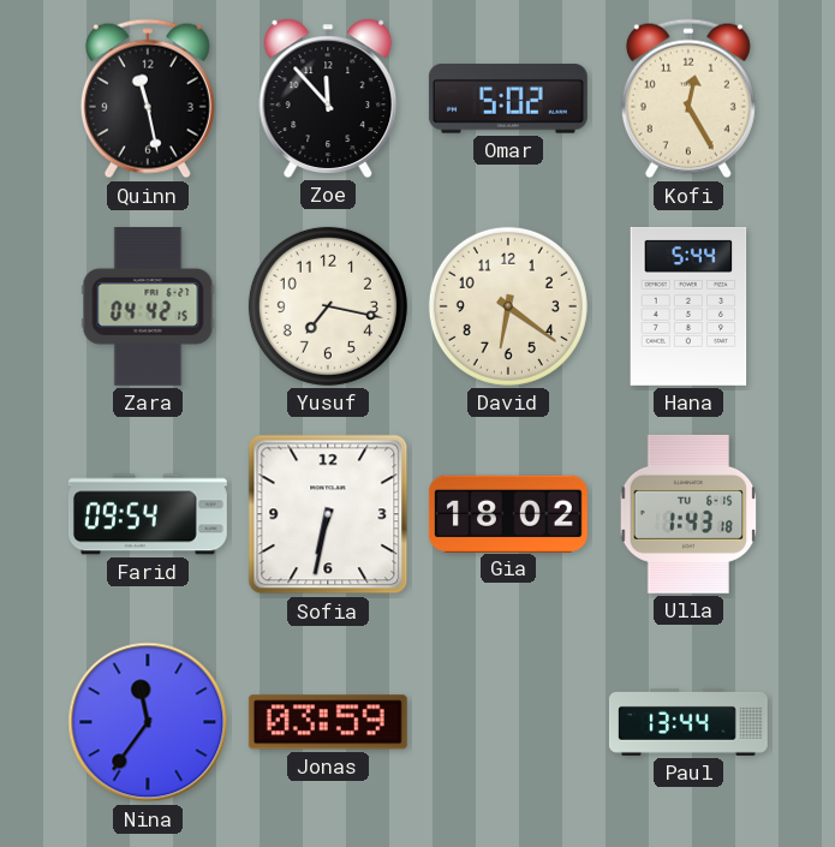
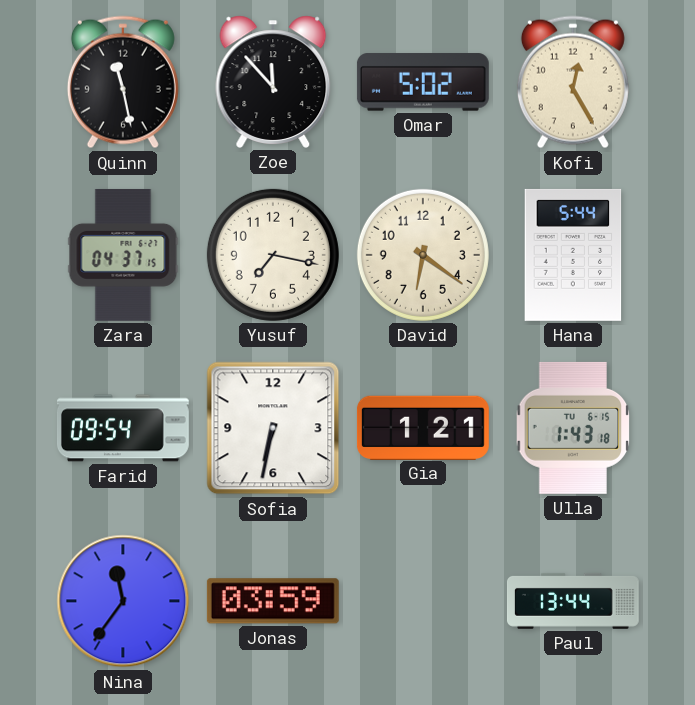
Zara: 04:42 -> 04:37 (123, 255)
Gia: 18:02 -> 1:21 (423, 427)
